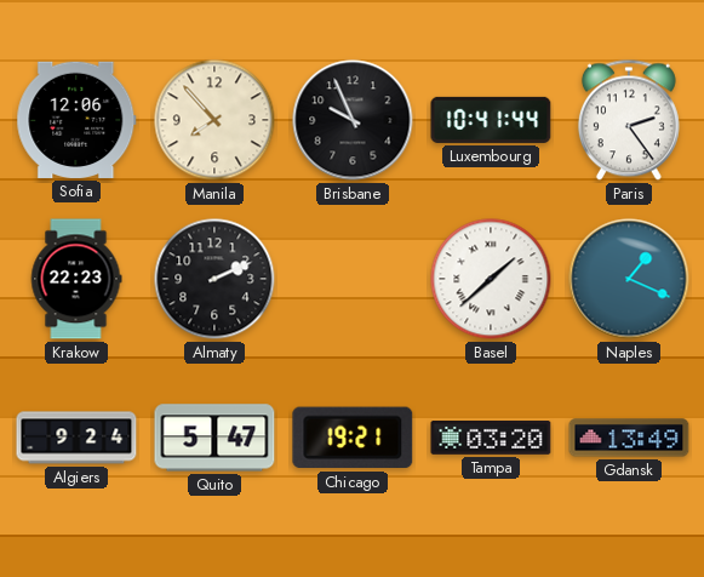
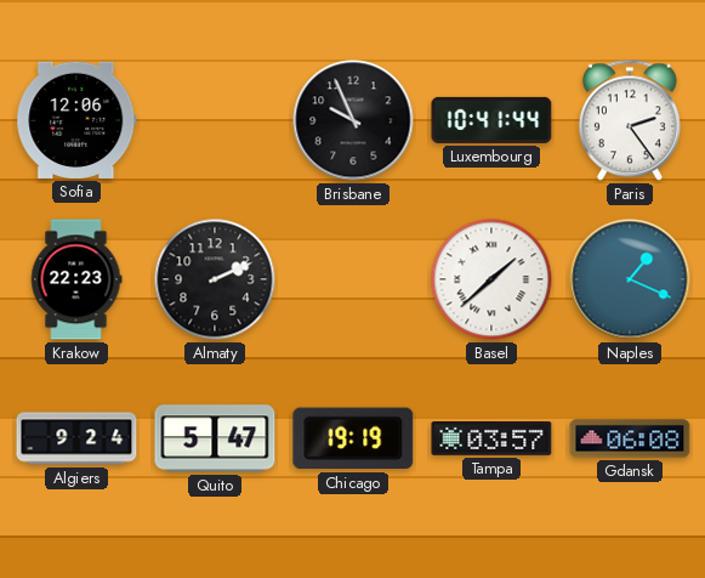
Manila: 7:53 -> none (214, 120)
Chicago: 19:21 -> 19:19 (353, 438)
Tampa: 03:20 -> 03:57 (491, 440)
Gdansk: 13:49 -> 06:08 (630, 438)
